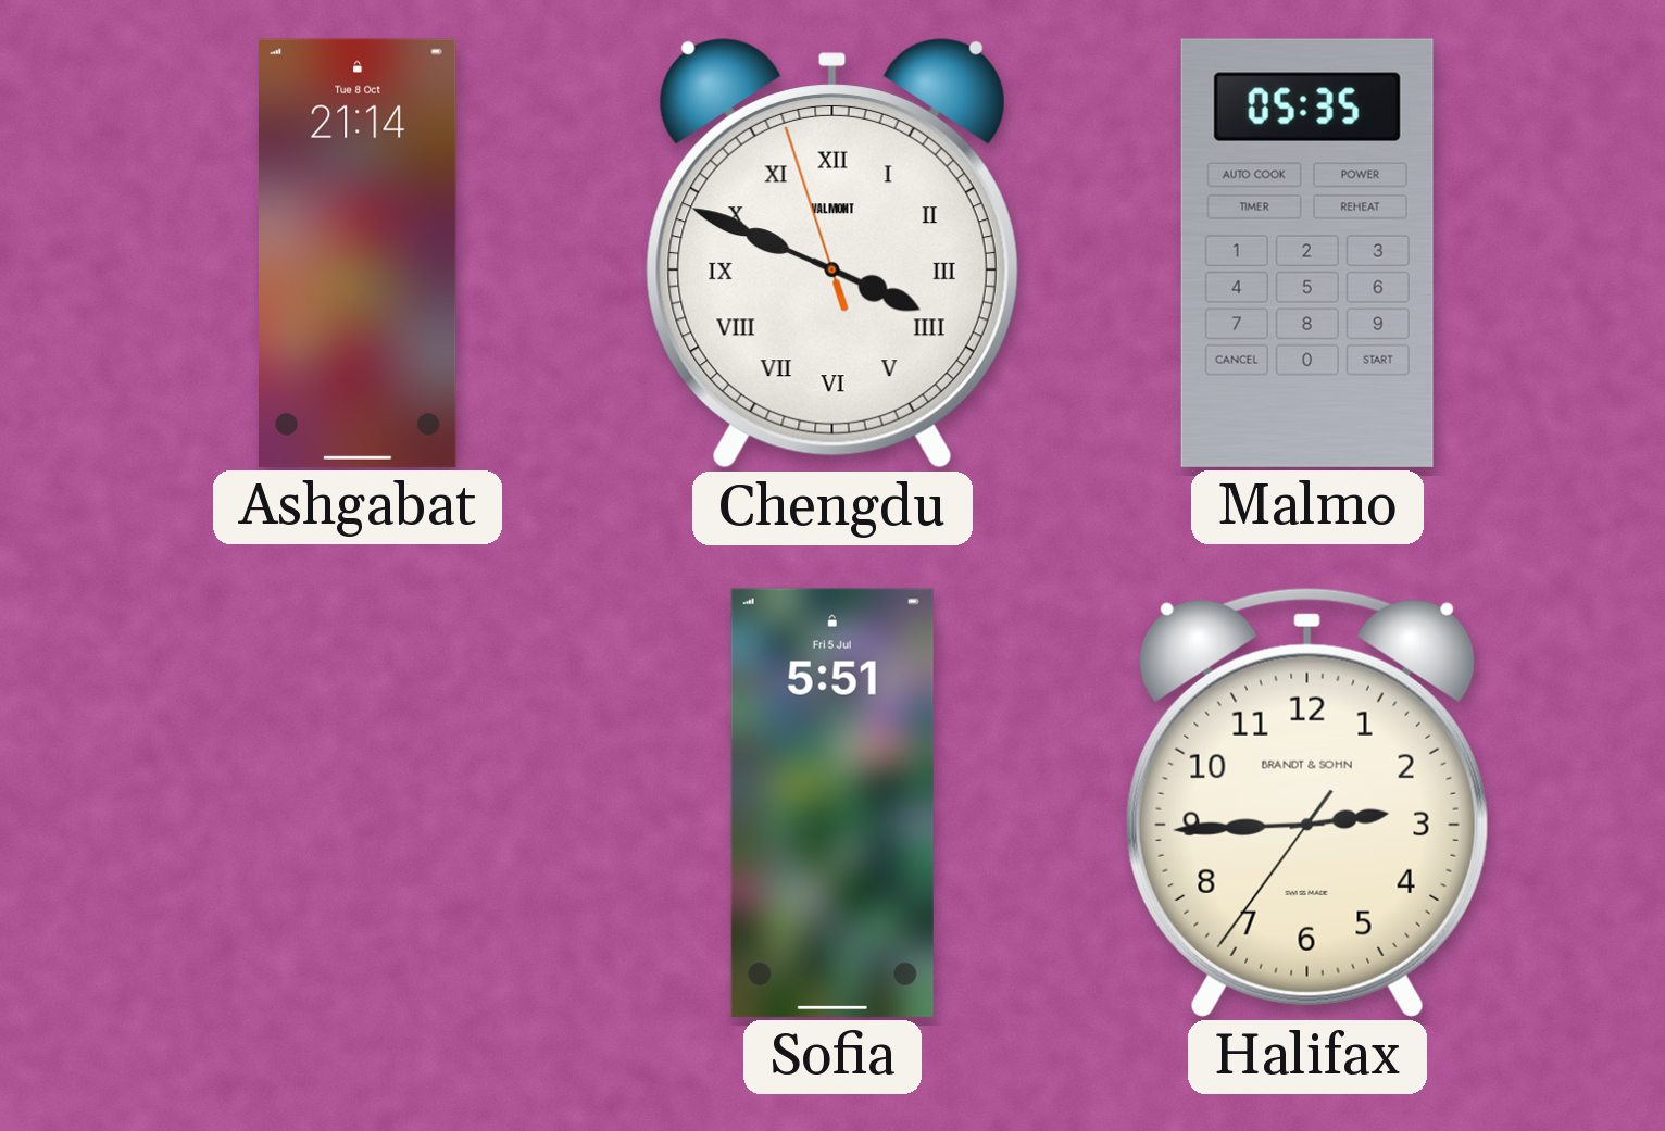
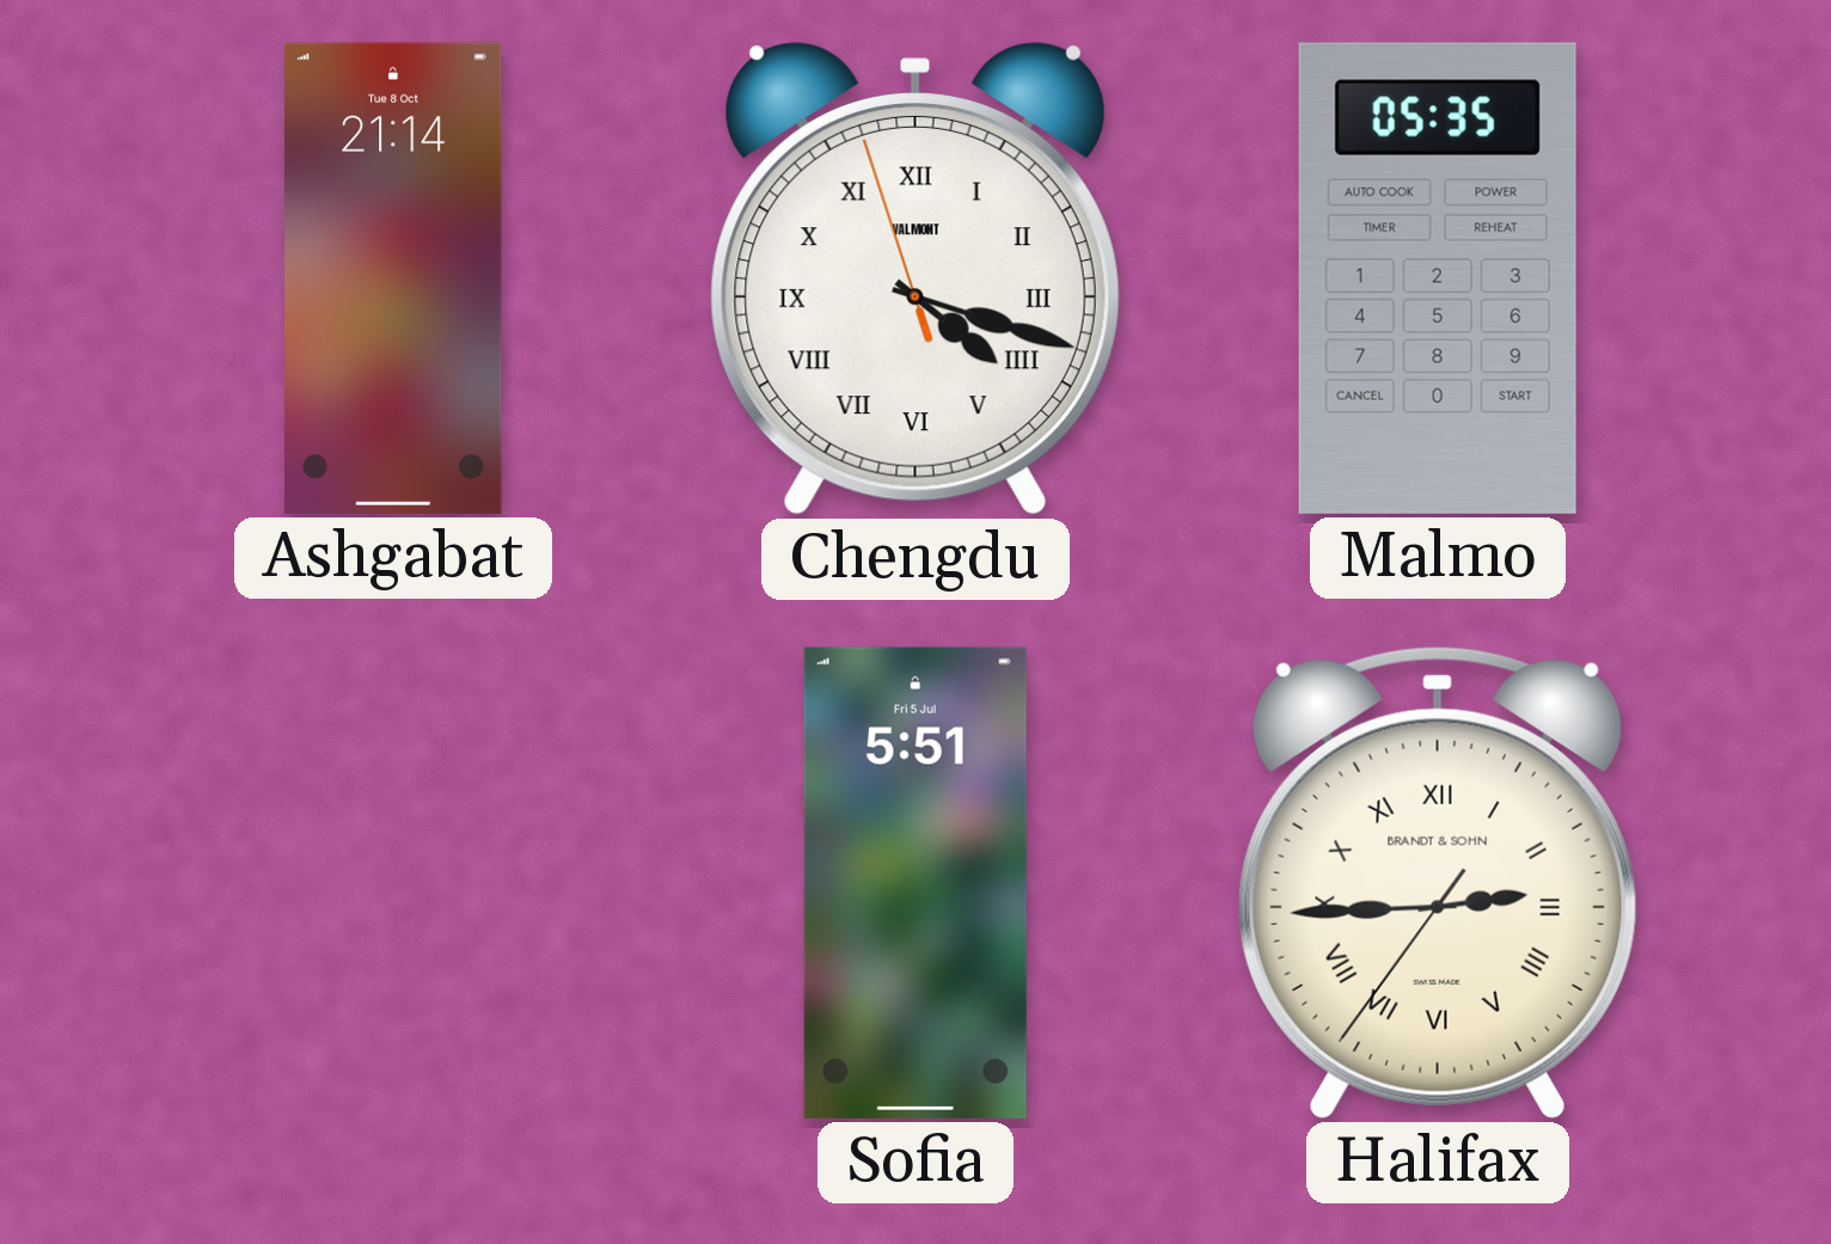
Chengdu: 3:48 -> 4:17 (915, 278)
Halifax numerals: Arabic -> Roman (1438, 882)
